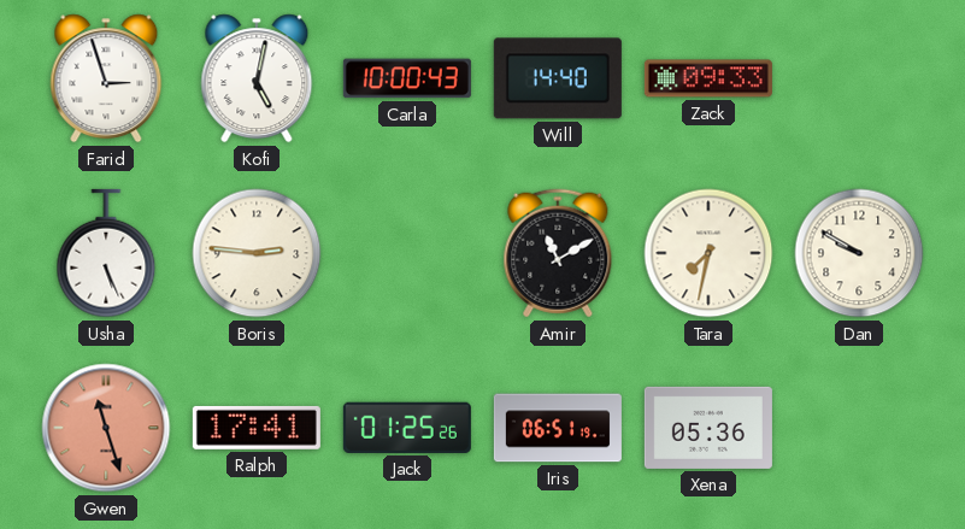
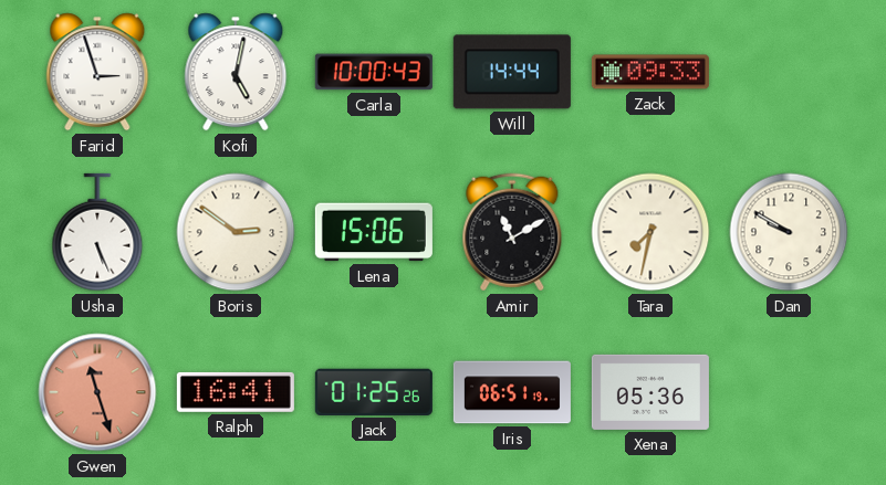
Will: 14:40 -> 14:44 (512, 72)
Boris: 2:46 -> 2:51 (236, 232)
Lena: none -> 15:06 (374, 232)
Ralph: 17:41 -> 16:41 (236, 392)
